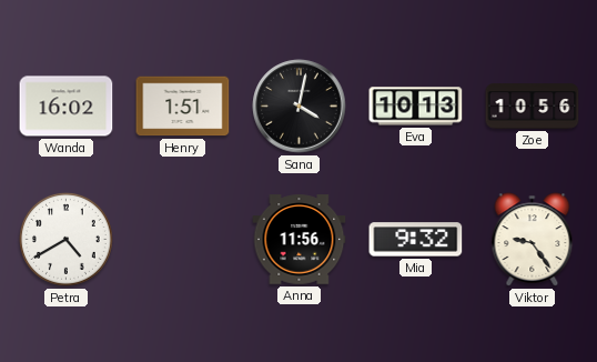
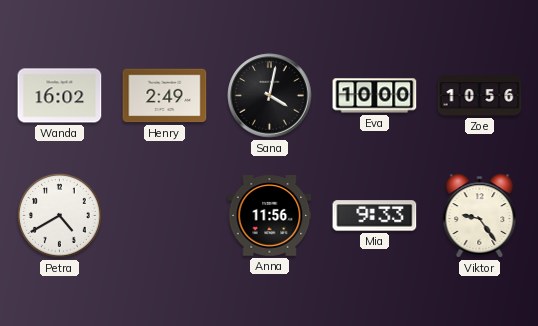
Henry: 1:51 -> 2:49 (165, 96)
Eva: 10:13 -> 10:00 (375, 96)
Mia: 9:32 -> 9:33 (375, 216)
